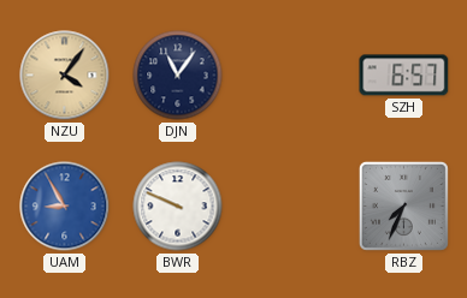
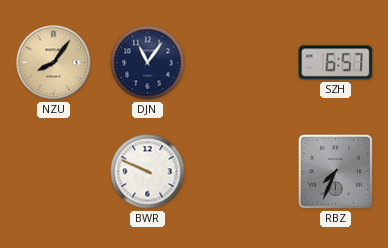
NZU: 4:06 -> 8:06 (54, 63)
UAM: 8:55 -> none (65, 207)
